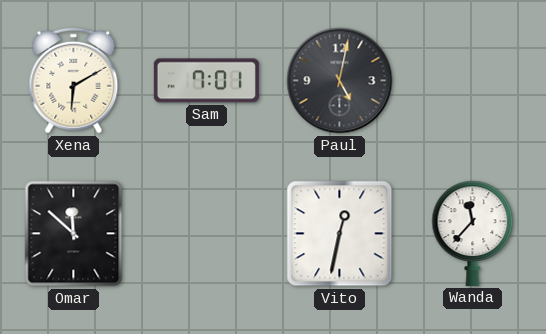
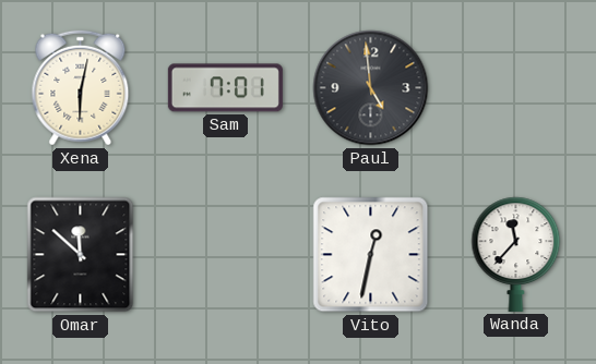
Xena: 6:10 -> 6:02 (81, 88)
Paul: 5:02 -> 4:59 (371, 88)
